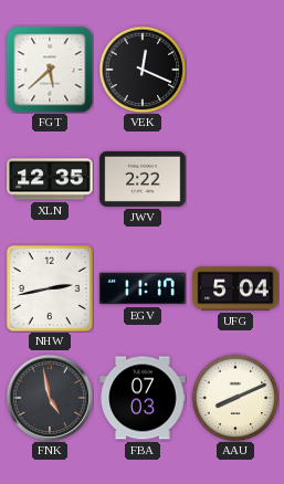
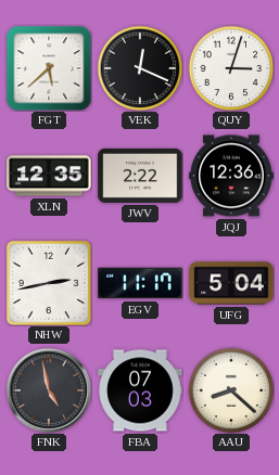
QUY: none -> 3:03 (231, 68)
JQJ: none -> 12:36 (231, 176)
AAU: 8:11 -> 8:22 (231, 390)
